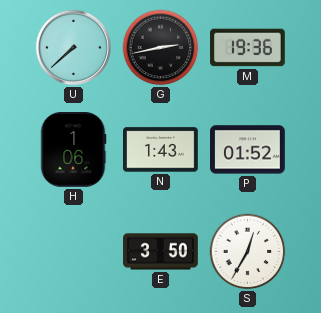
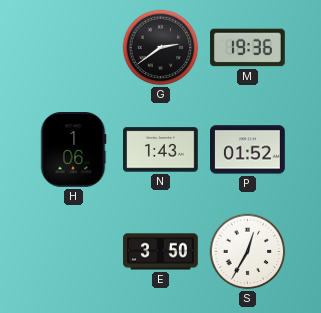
U: 7:38 -> none (73, 47)
G: 2:43 -> 2:39 (161, 48)
